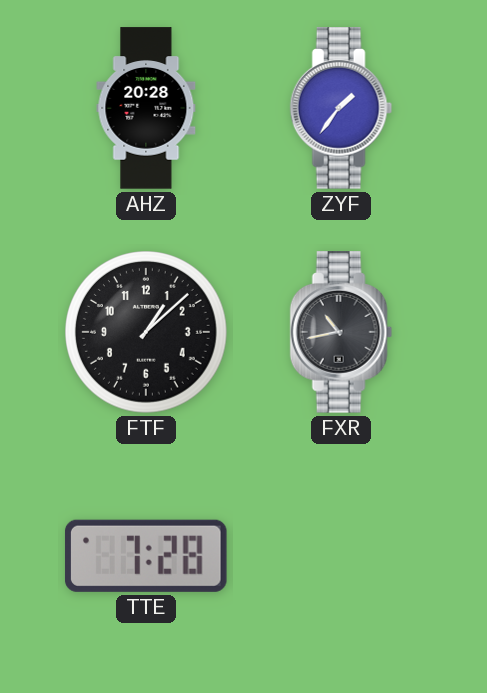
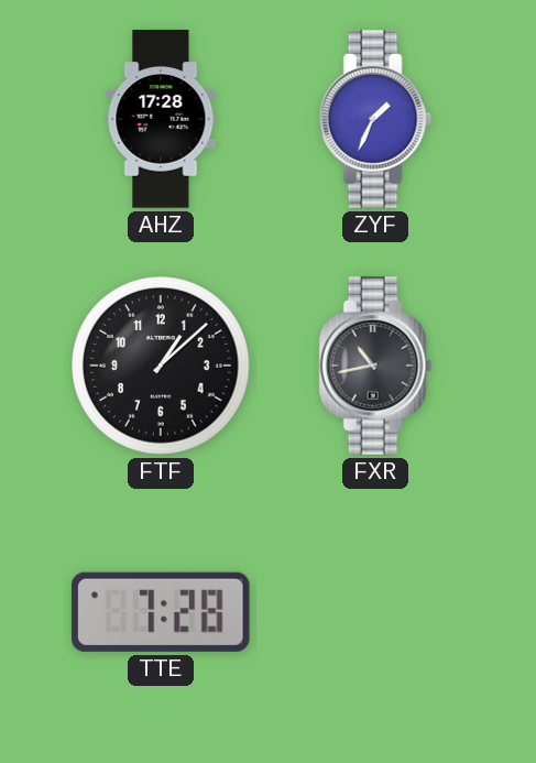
AHZ: 20:28 -> 17:28 (161, 119)
ZYF: 1:36 -> 1:34 (375, 119)
